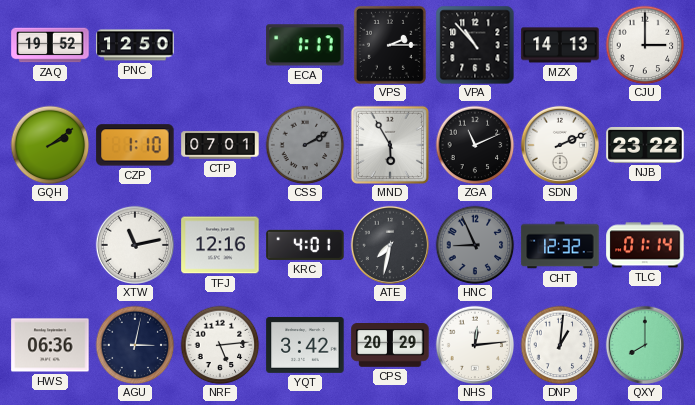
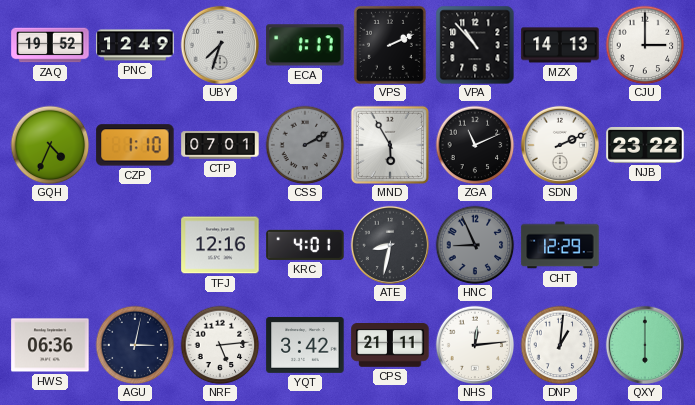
PNC: 12:50 -> 12:49 (135, 45)
UBY: none -> 7:33 (219, 44)
VPS: 2:15 -> 2:11 (390, 45)
GQH: 2:09 -> 4:34 (50, 145)
XTW: 11:13 -> none (134, 244)
ATE: 7:32 -> 8:32 (389, 244)
CHT: 12:32 -> 12:29 (560, 245)
TLC: 01:14 -> none (645, 245)
CPS: 20:29 -> 21:11 (390, 346)
QXY: 8:00 -> 6:00 (644, 344)
